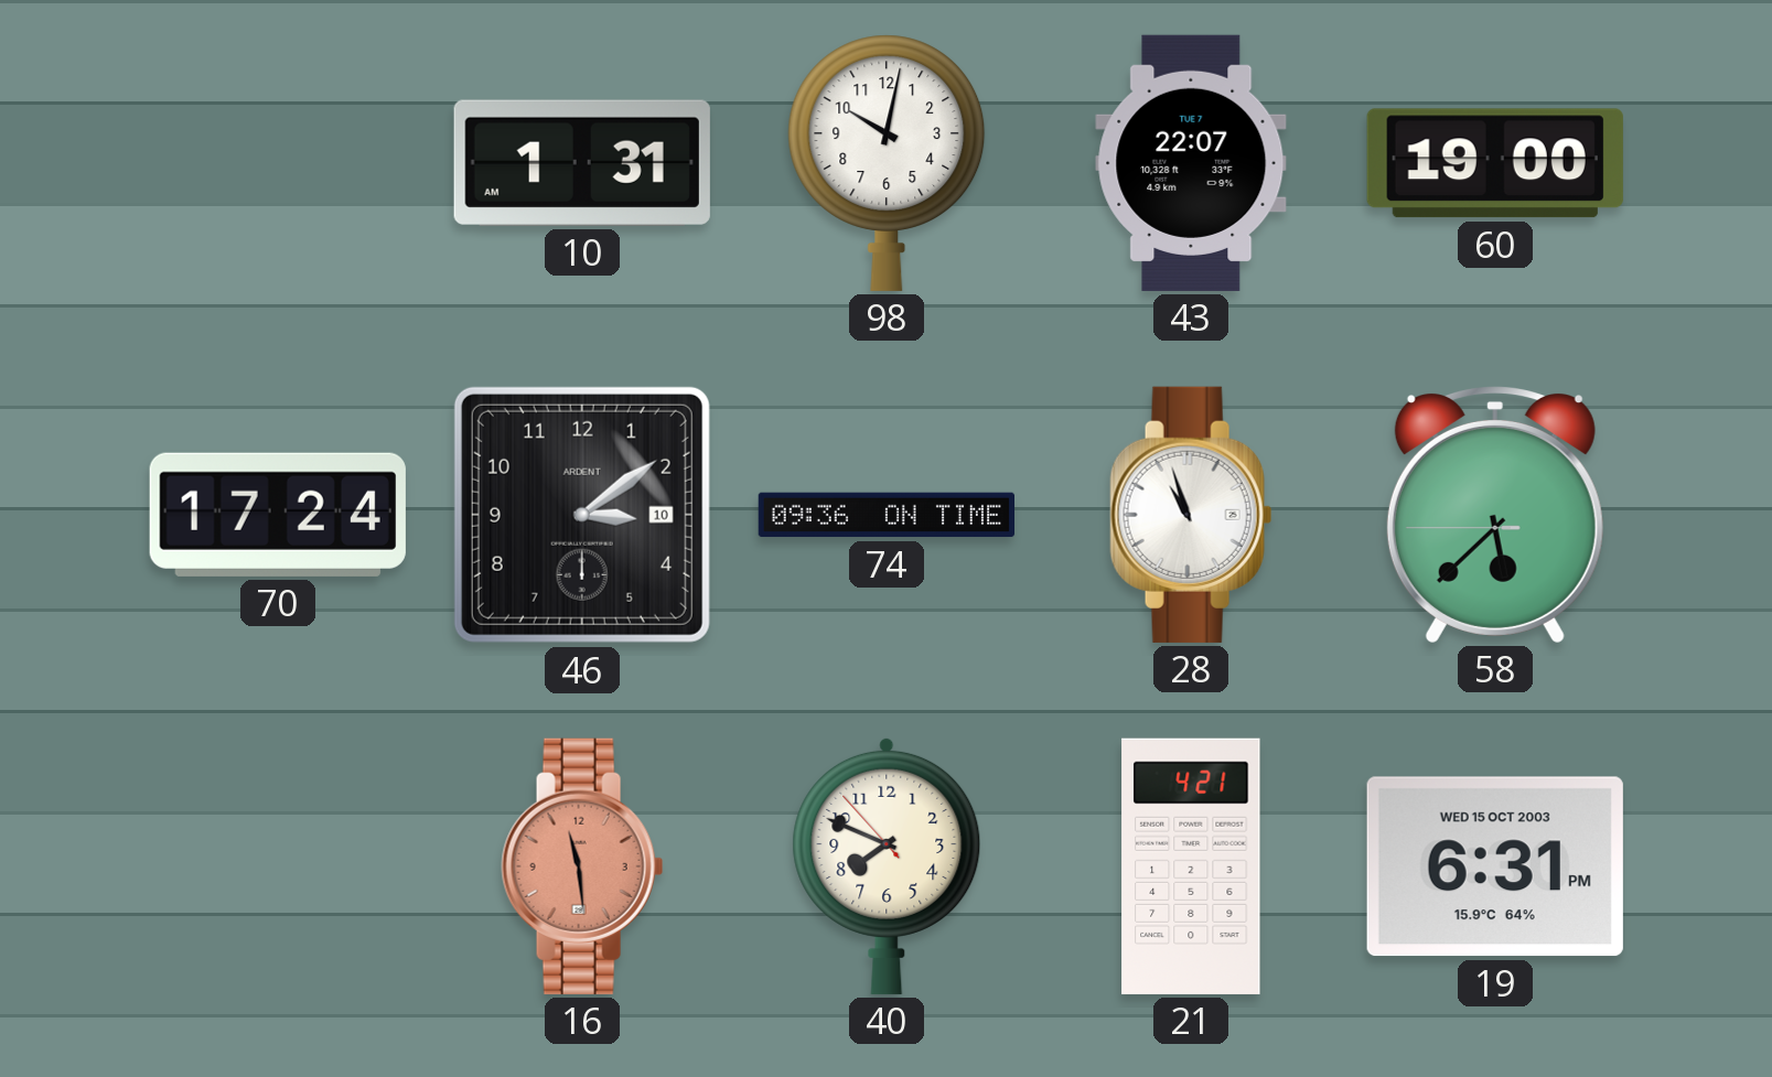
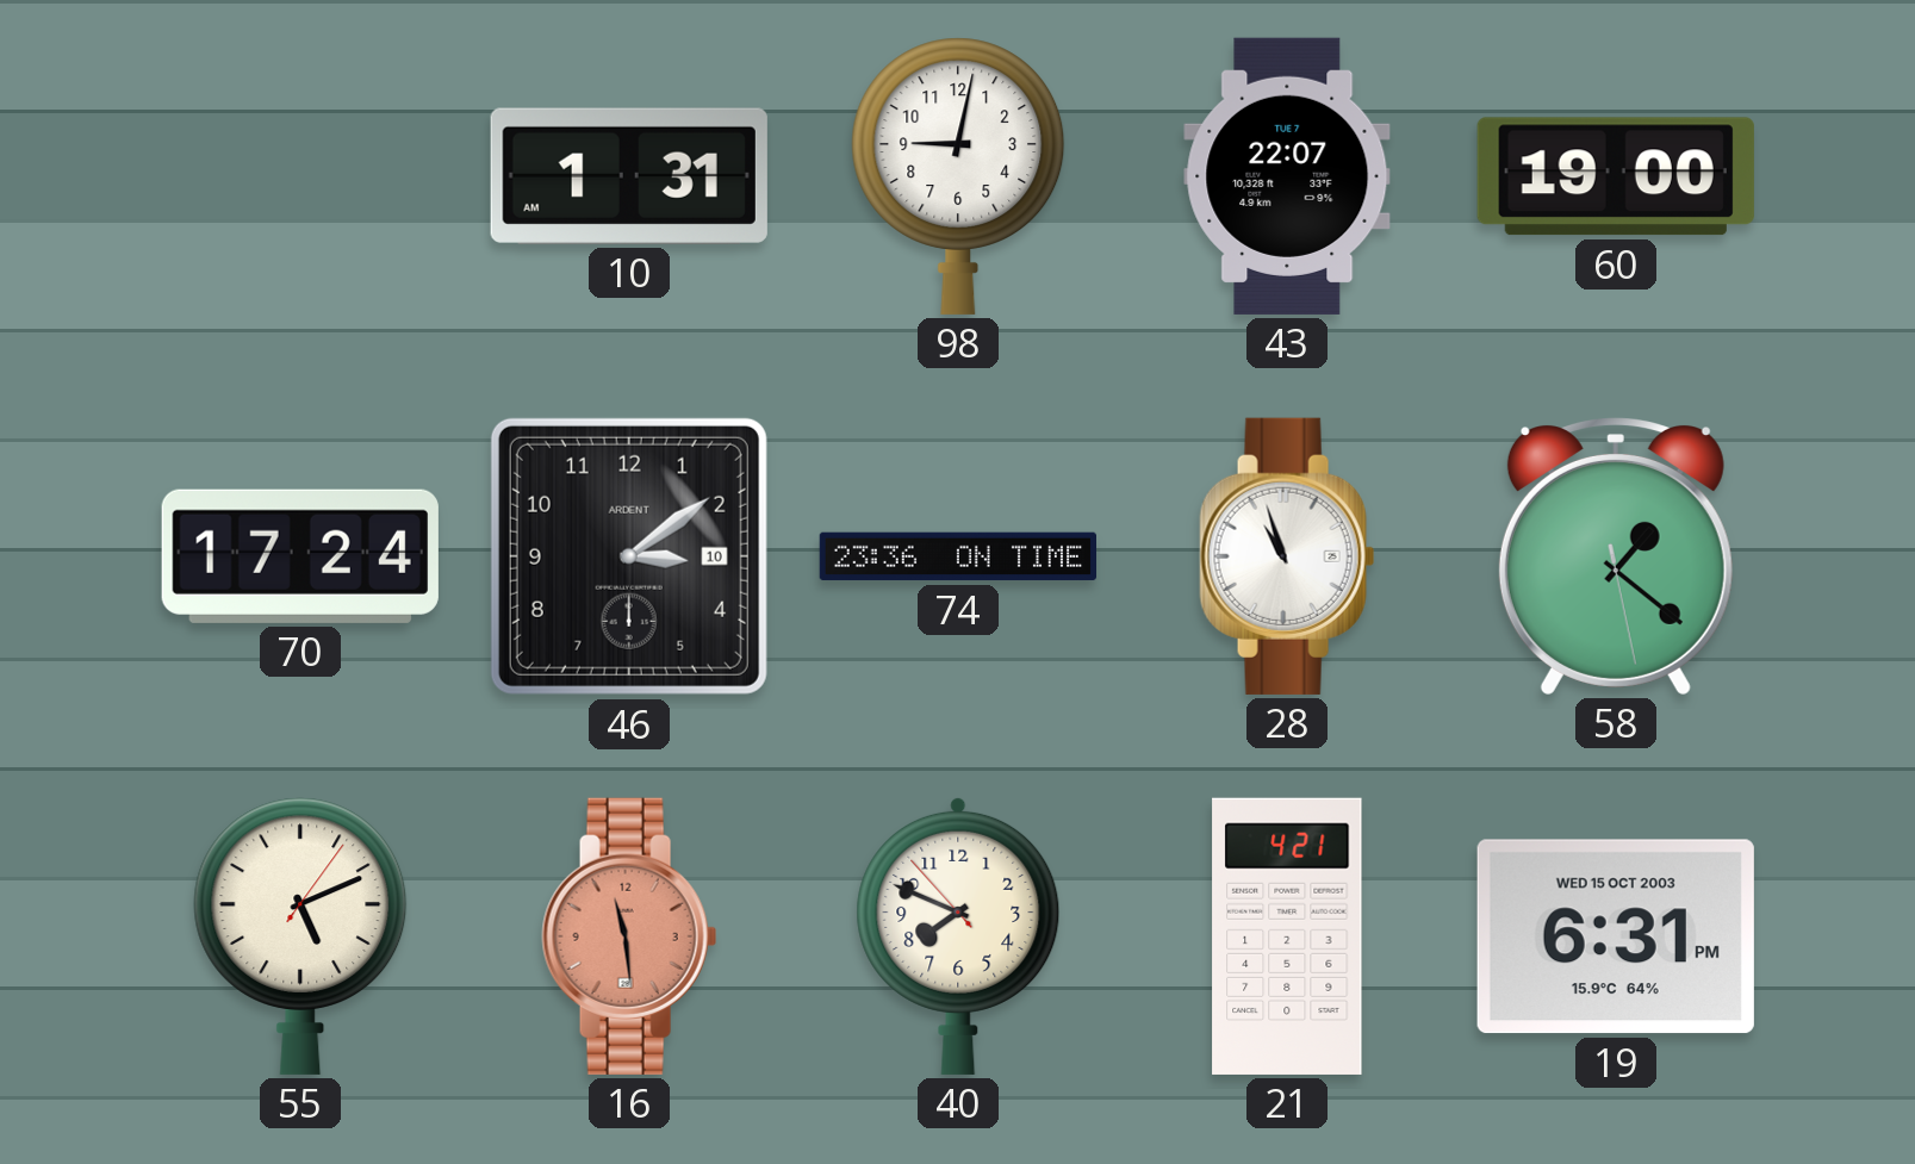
98: 10:02 -> 9:02 (958, 176)
74: 09:36 -> 23:36 (957, 556)
58: 5:37 -> 1:21 (1616, 556)
55: none -> 5:11 (300, 936)
